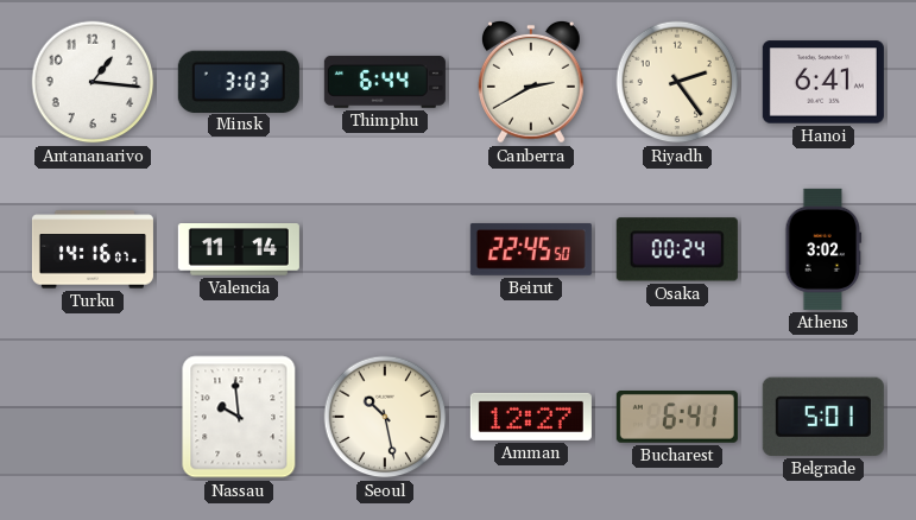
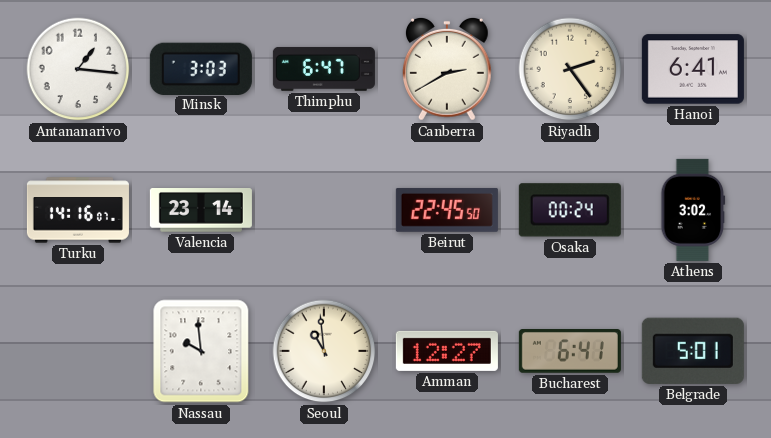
Thimphu: 6:44 -> 6:47 (324, 69)
Valencia: 11:14 -> 23:14 (201, 211)
Seoul: 10:28 -> 10:59 (324, 351)
